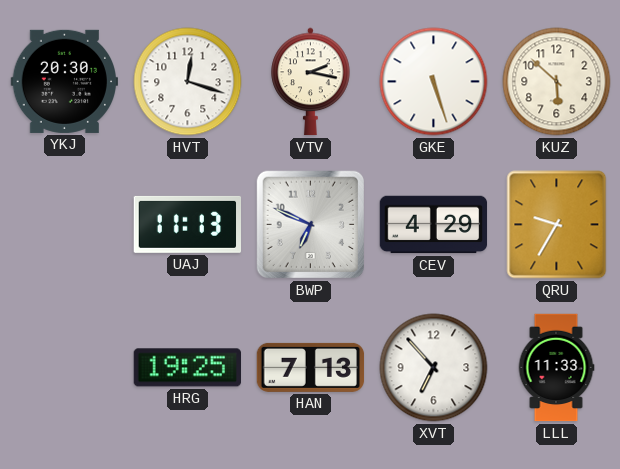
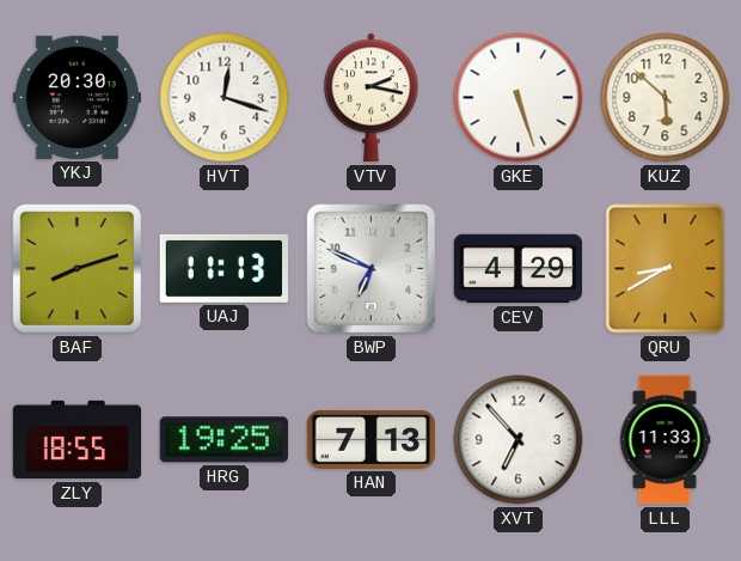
BAF: none -> 8:12 (76, 268)
QRU: 9:35 -> 8:40 (666, 269)
ZLY: none -> 18:55 (78, 440)
